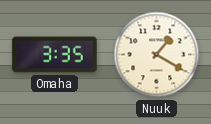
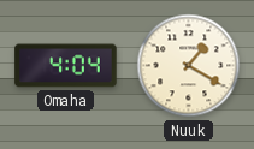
Omaha: 3:35 -> 4:04 (66, 66)
